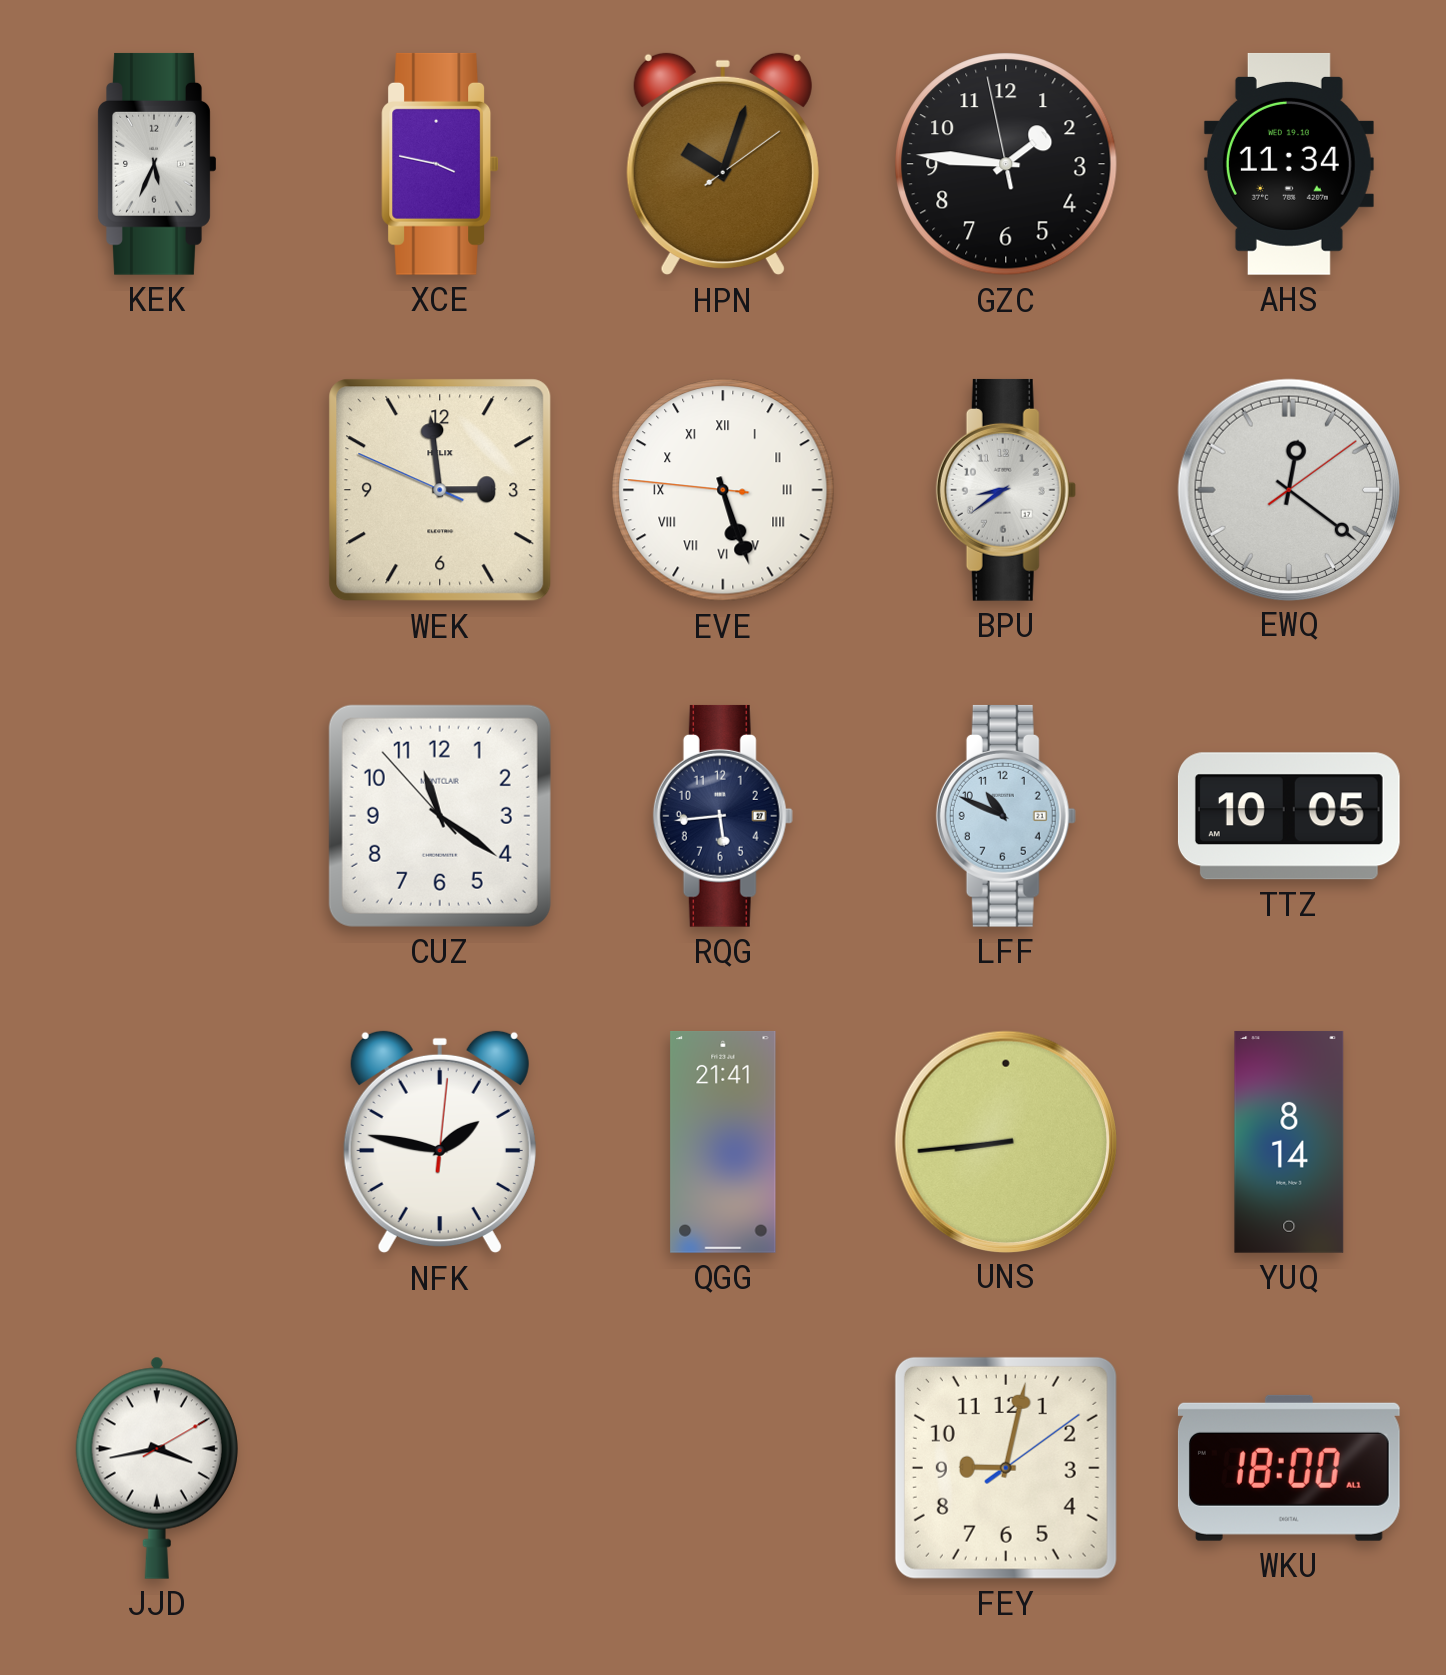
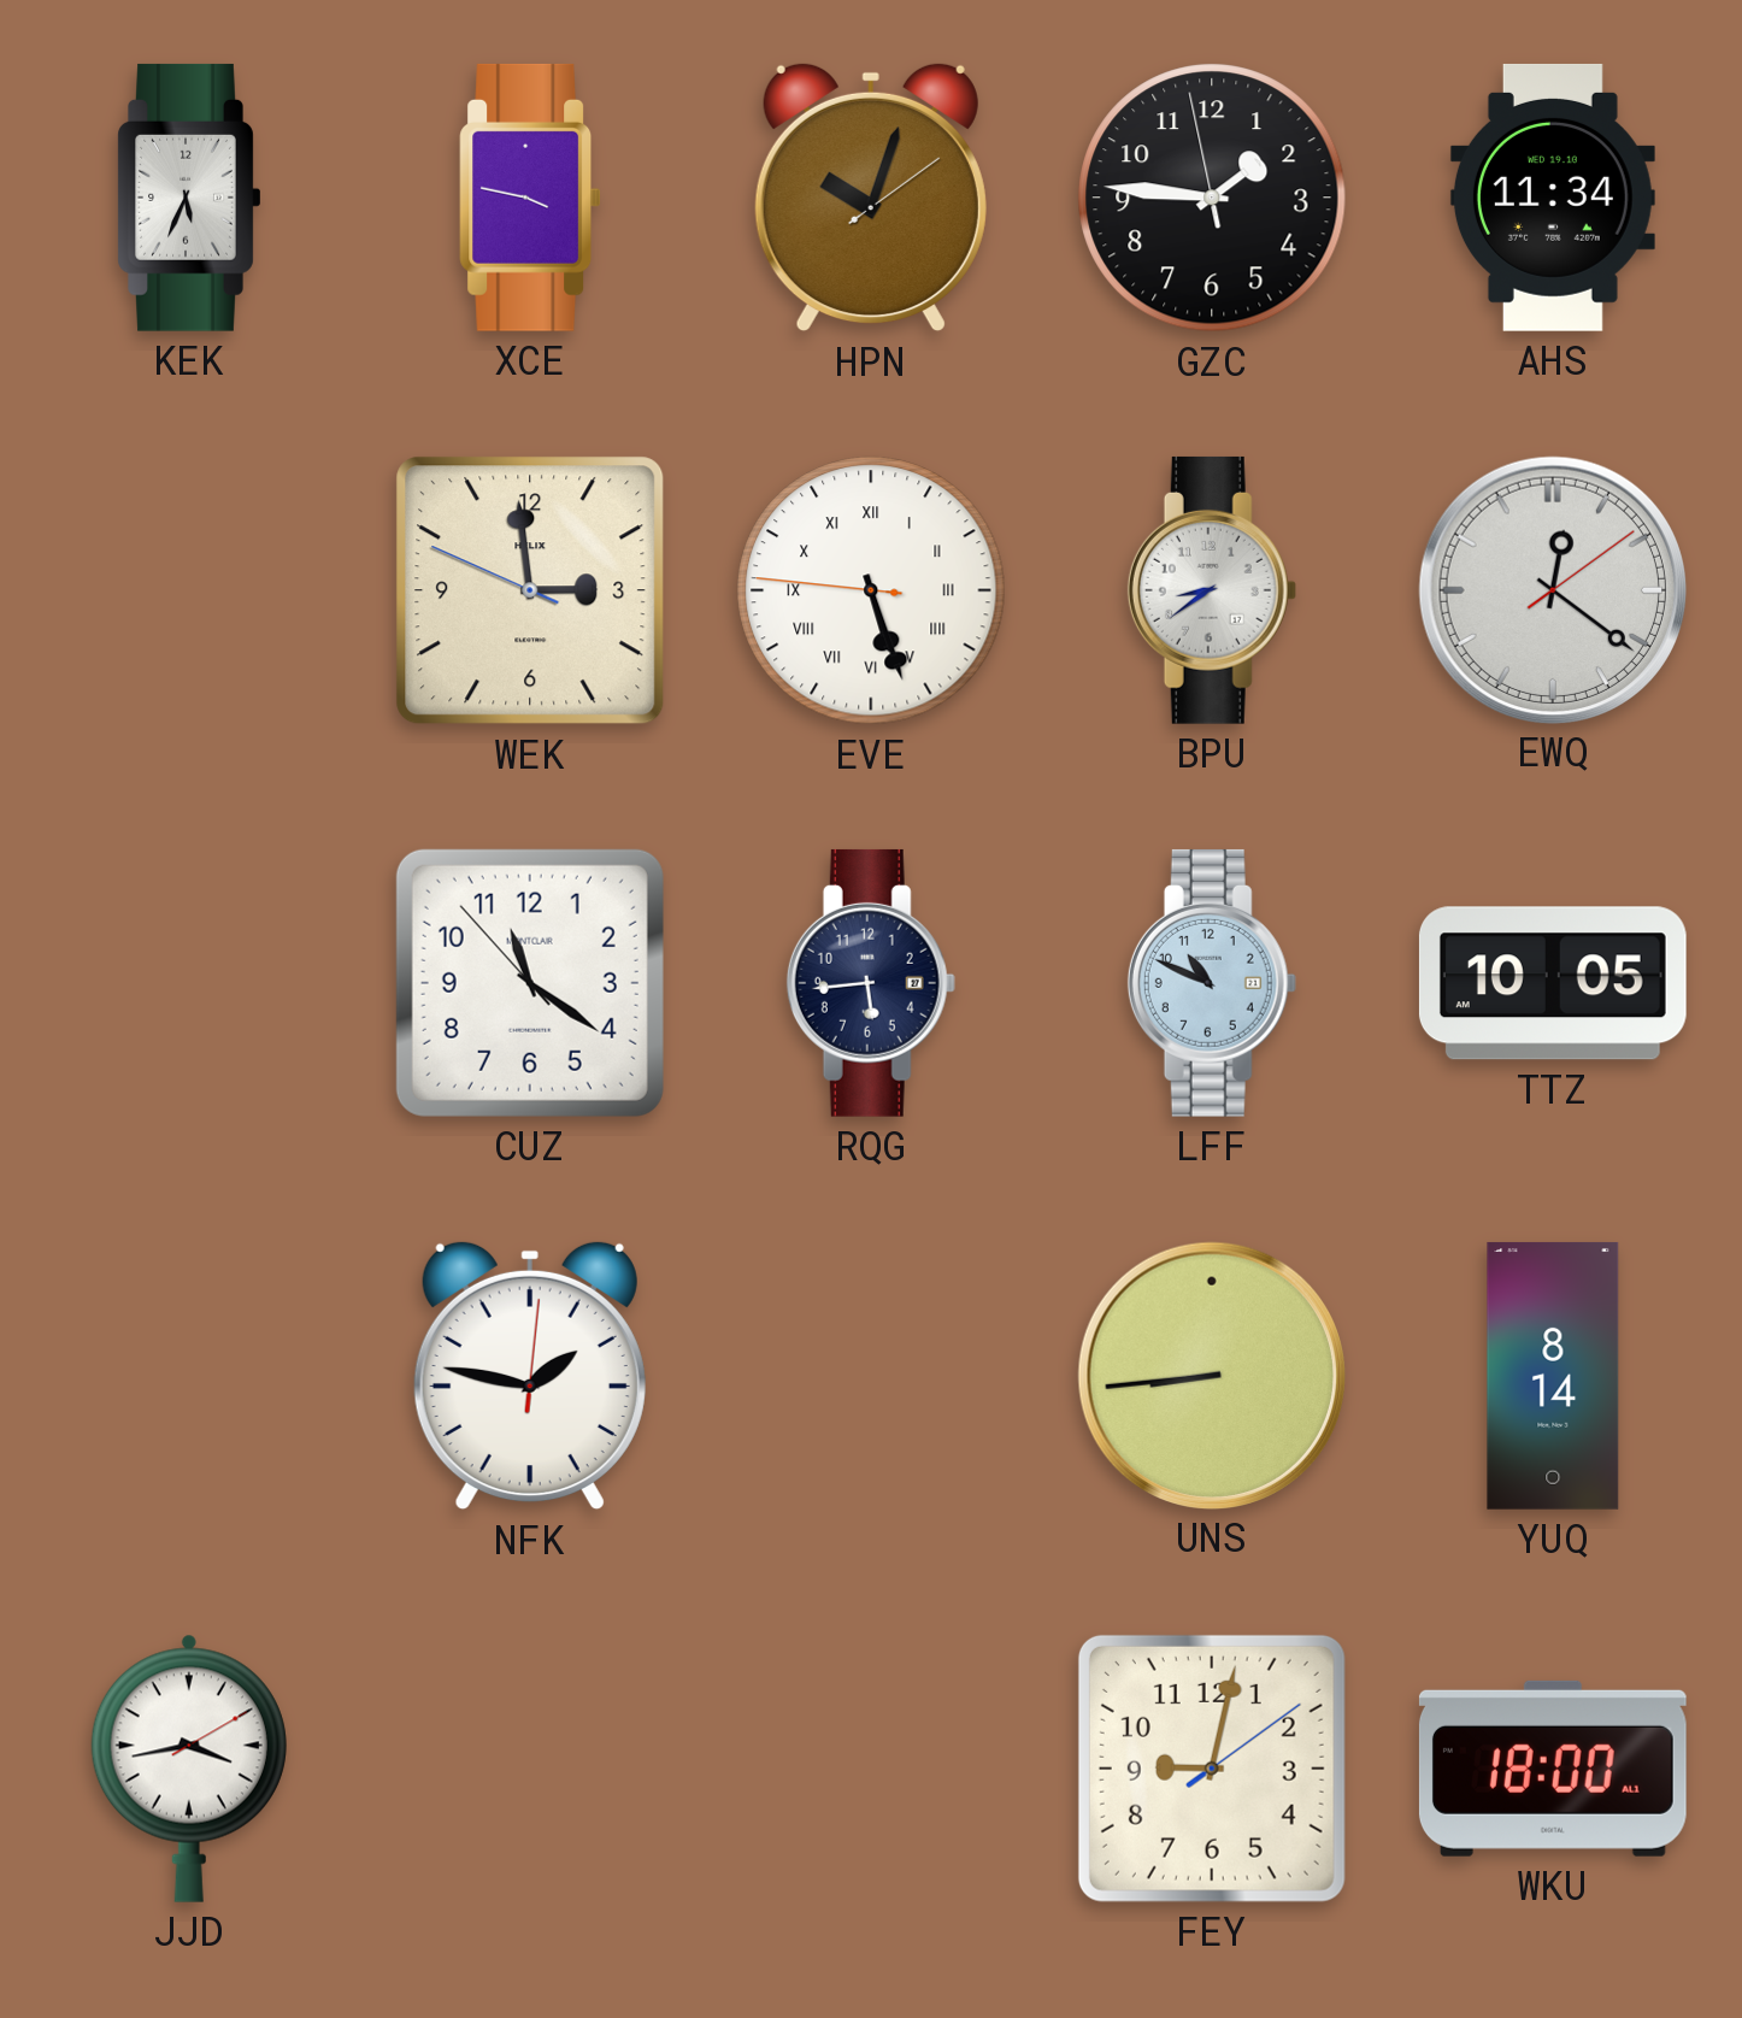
QGG: 21:41 -> none (723, 1142)
